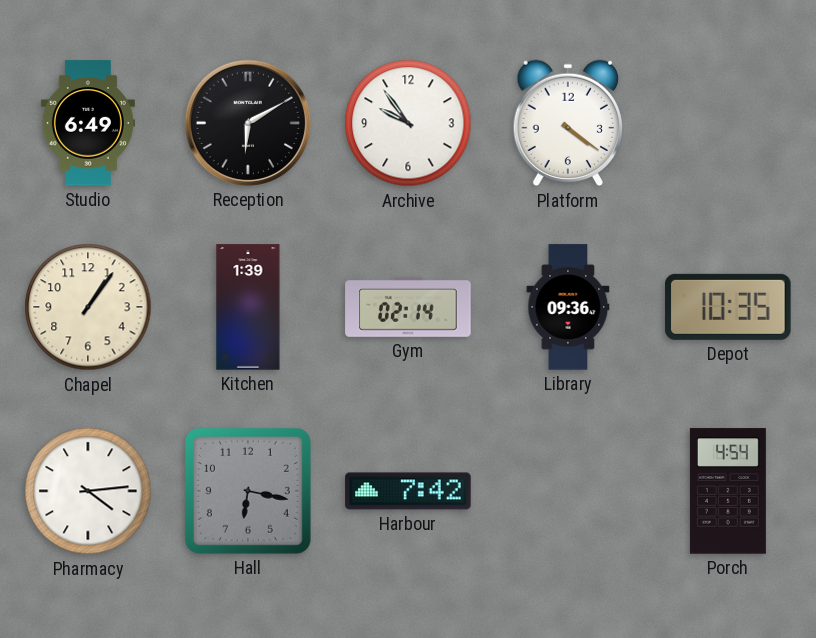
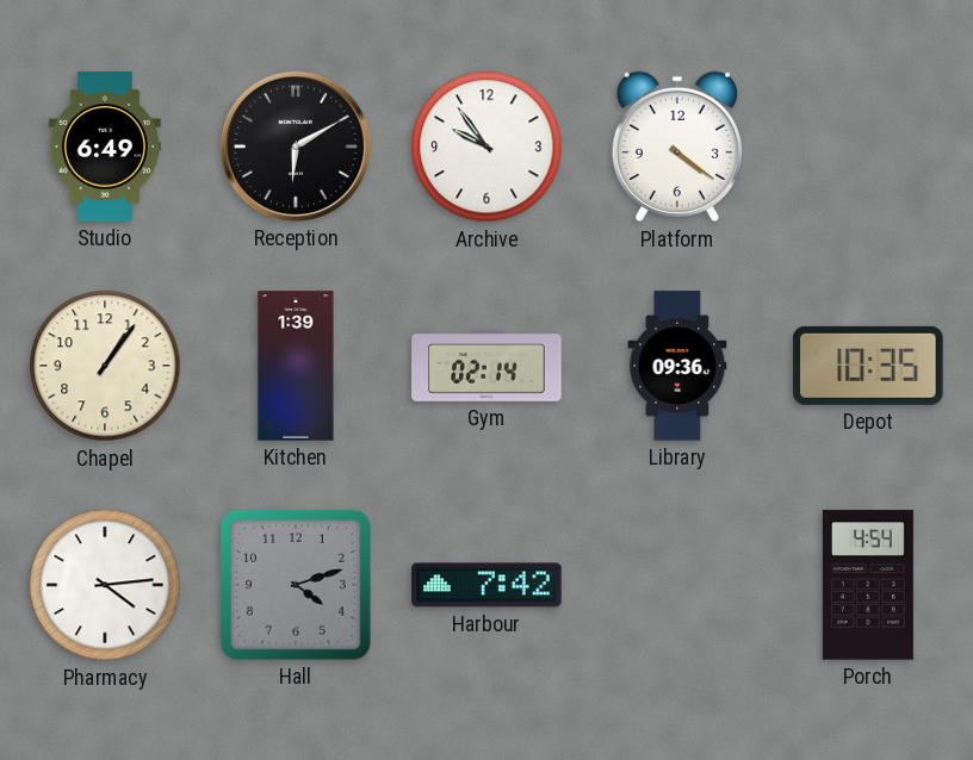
Hall: 6:17 -> 4:12 (296, 585)
